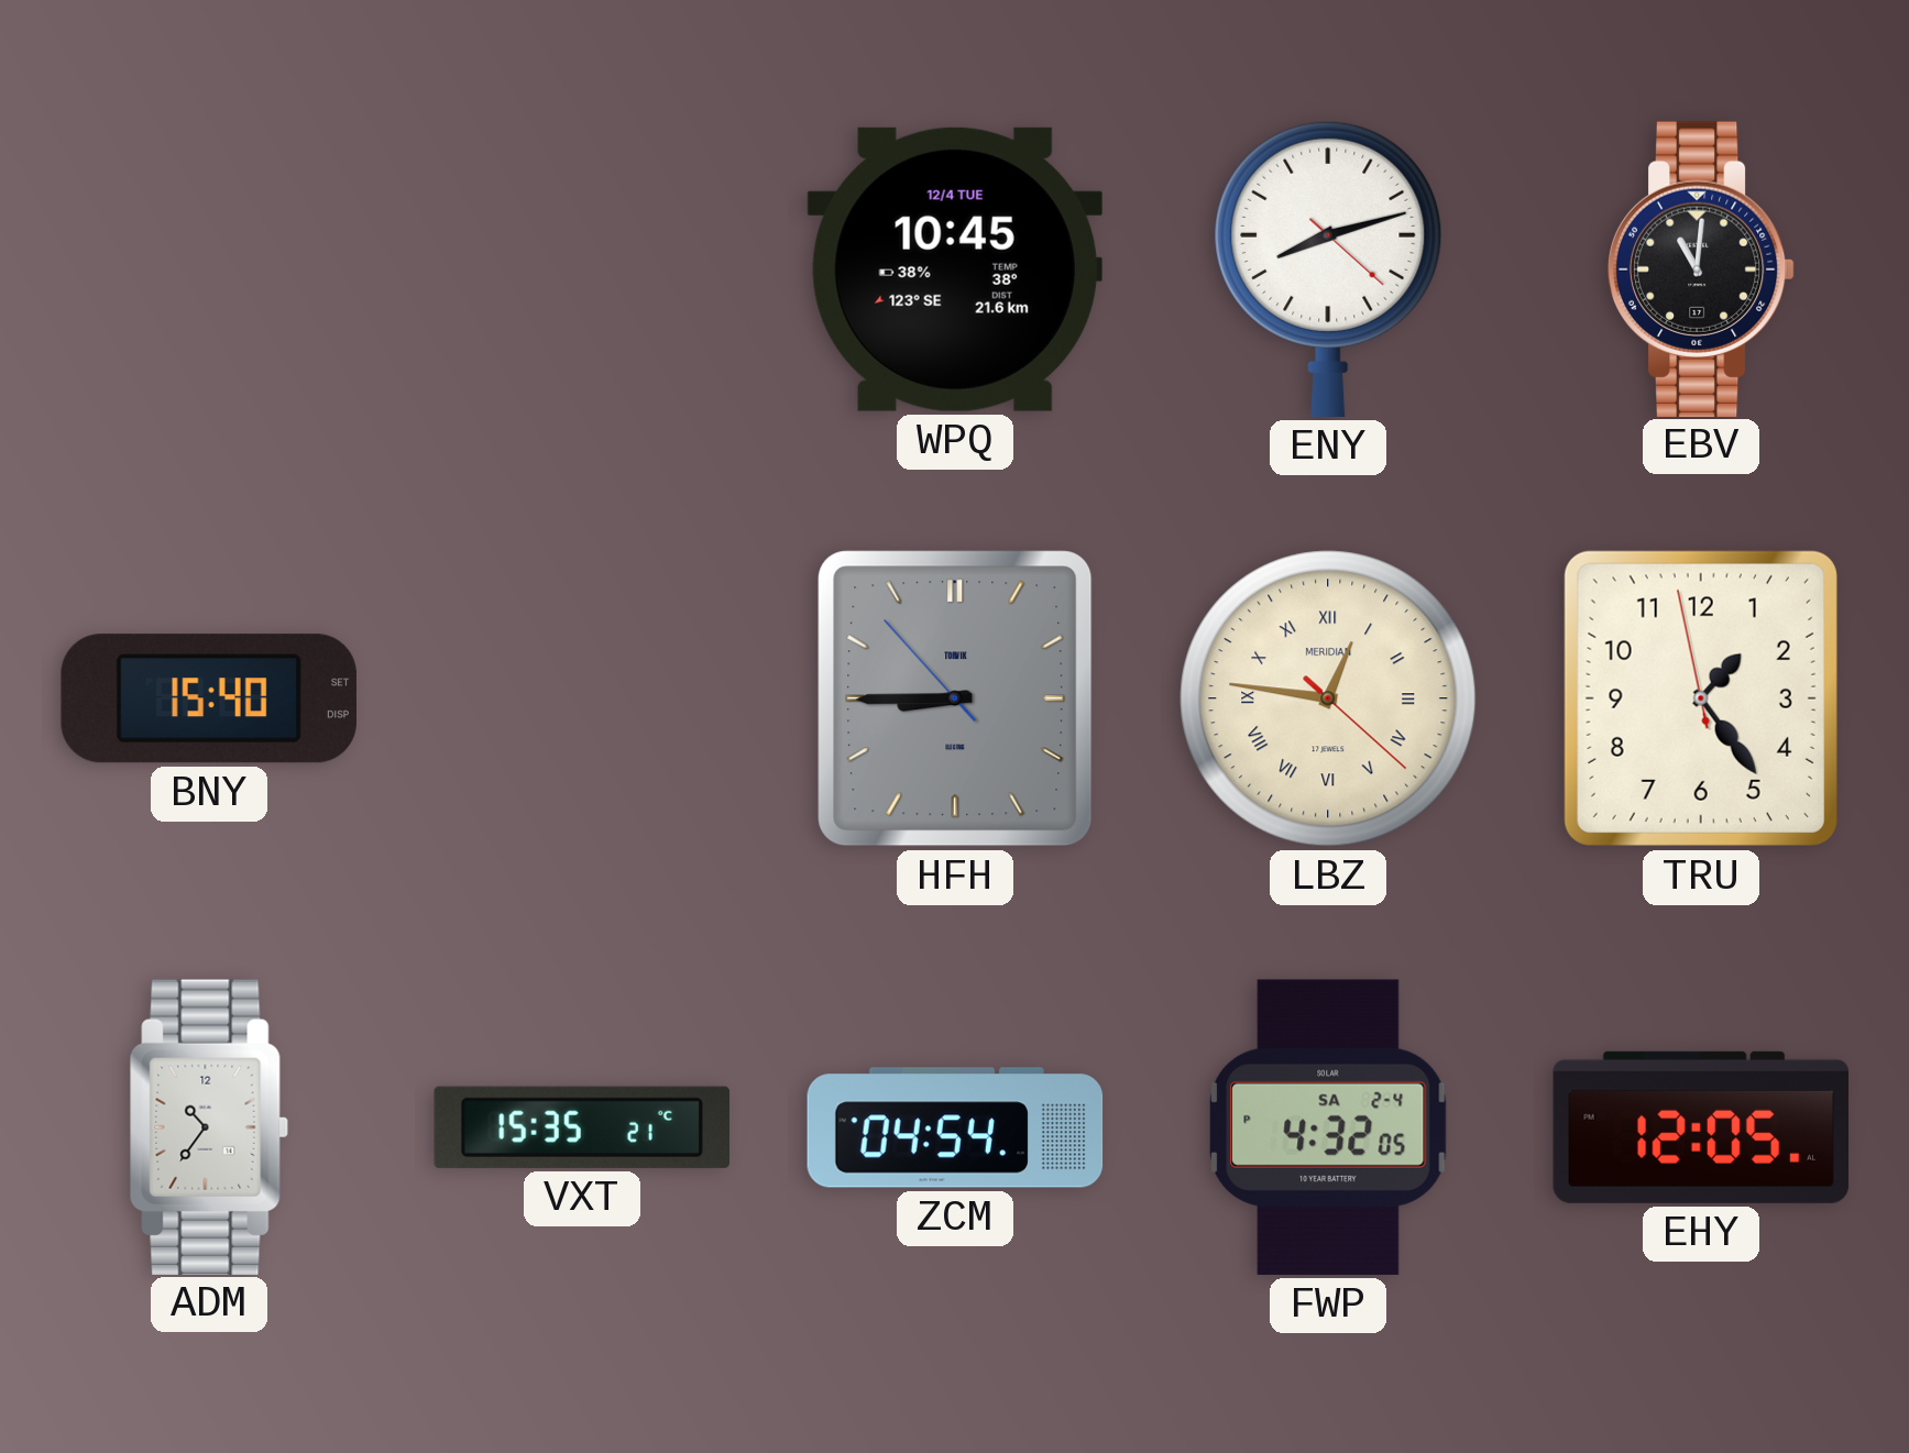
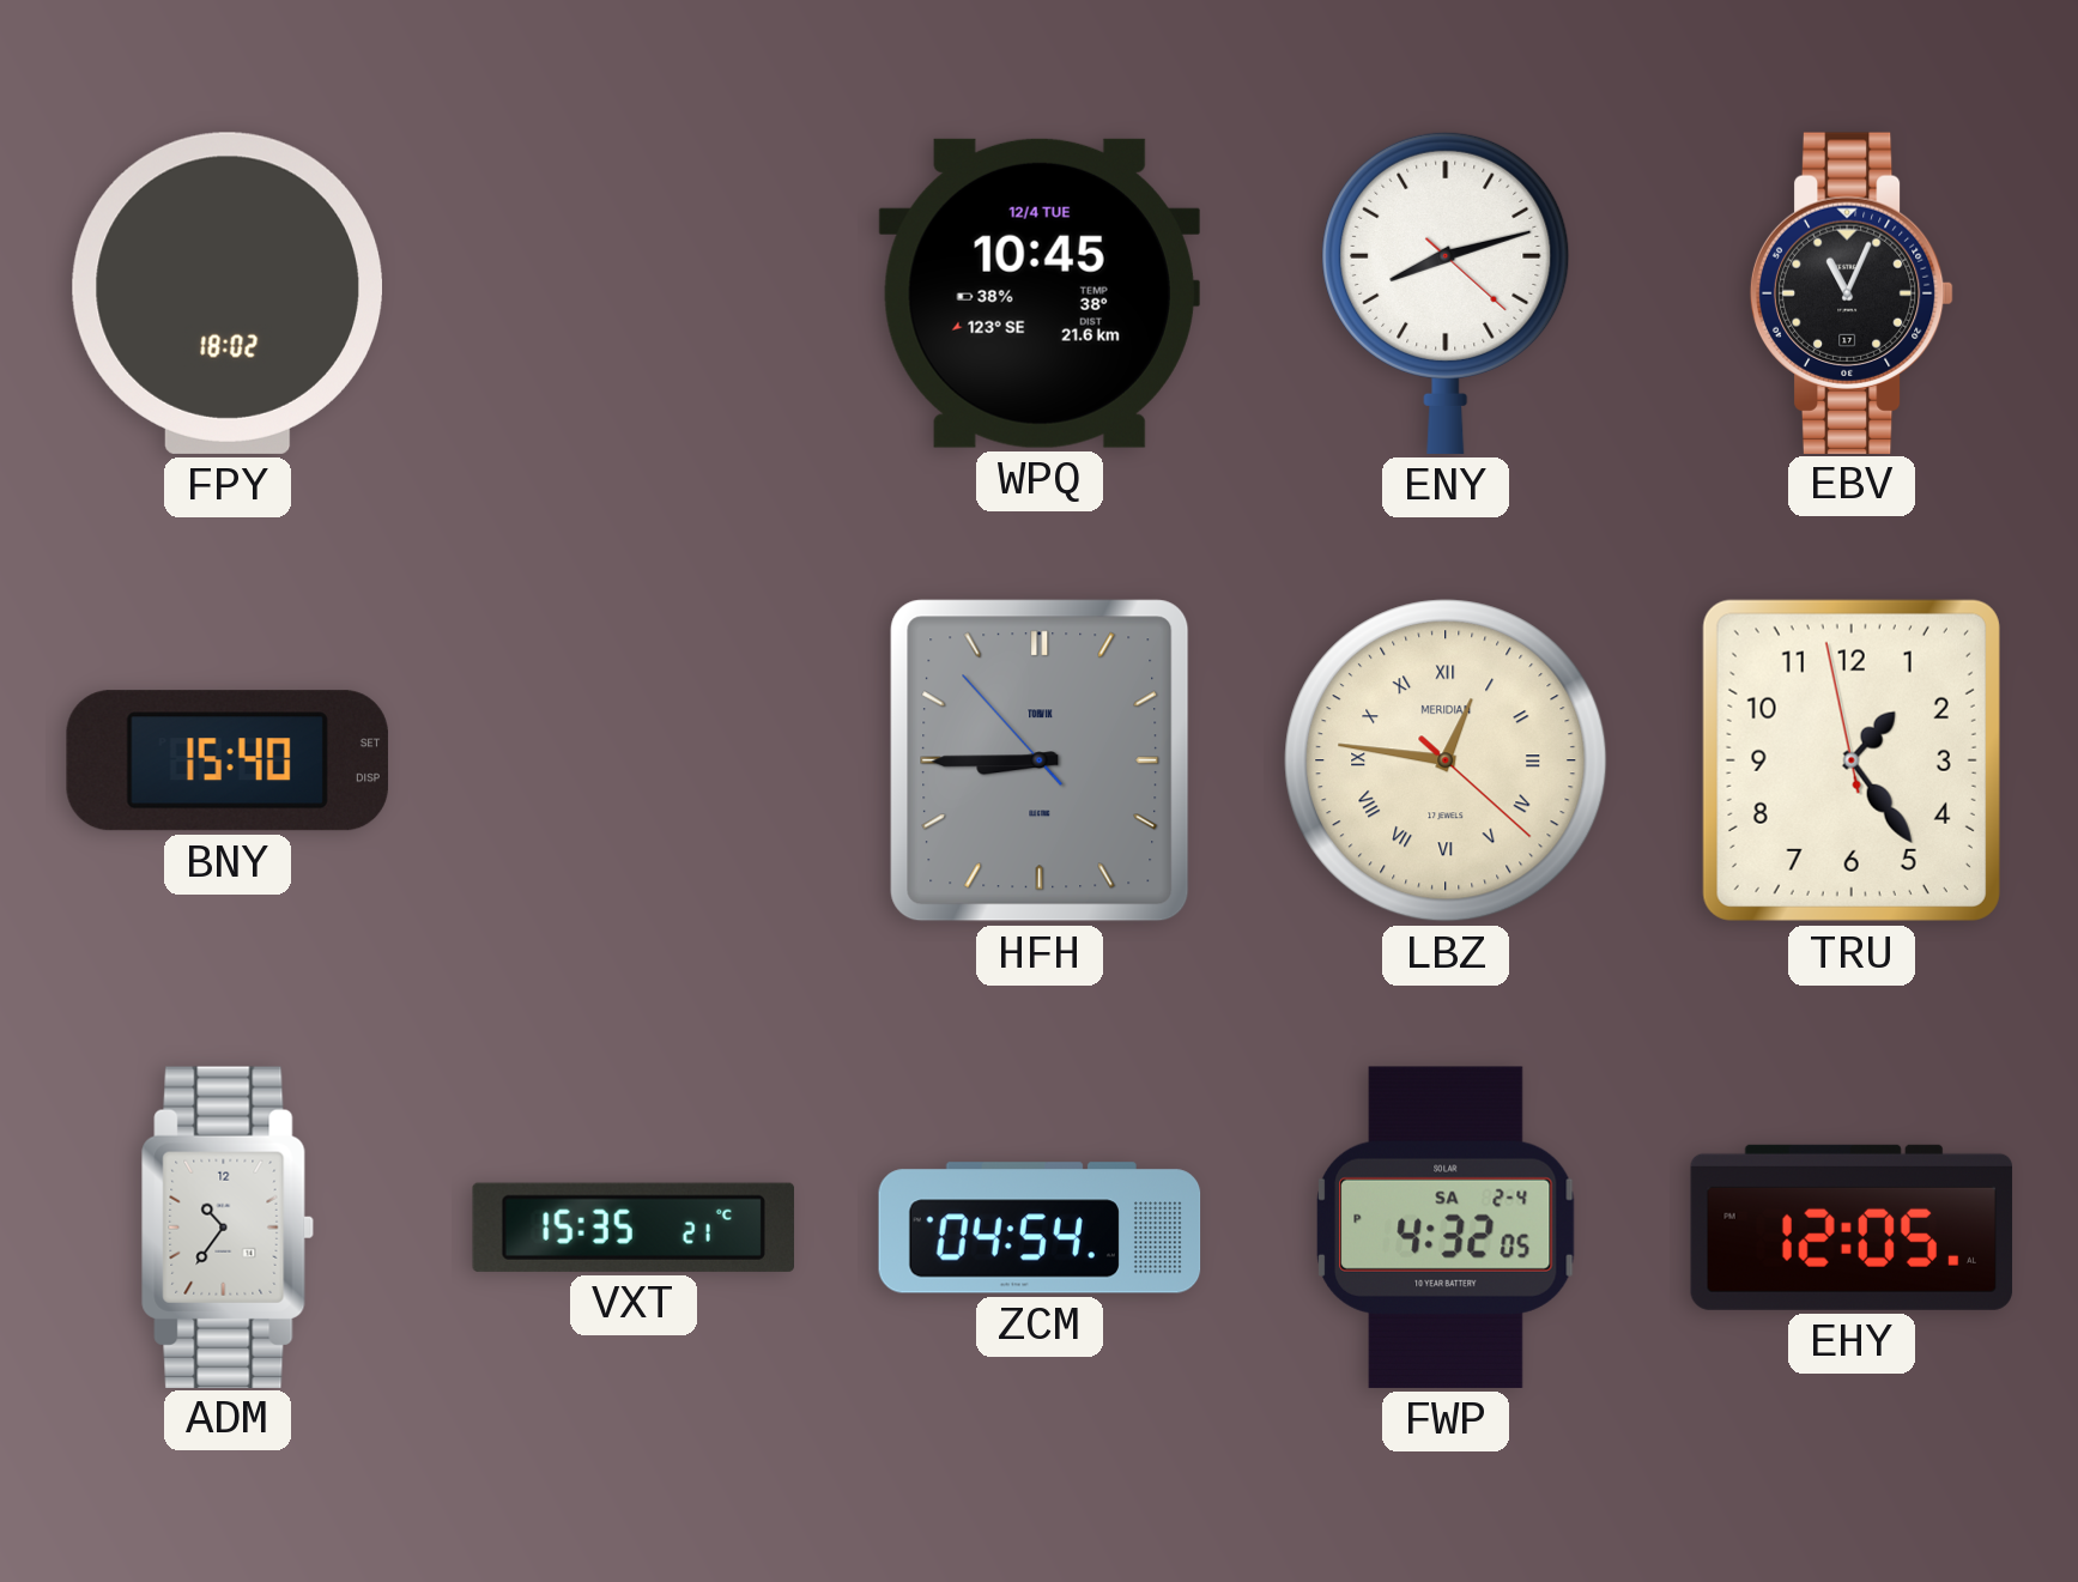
FPY: none -> 18:02 (228, 293)
EBV: 11:01 -> 11:04 (1852, 292)
